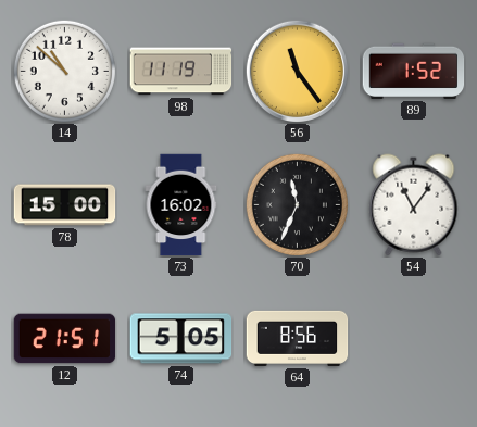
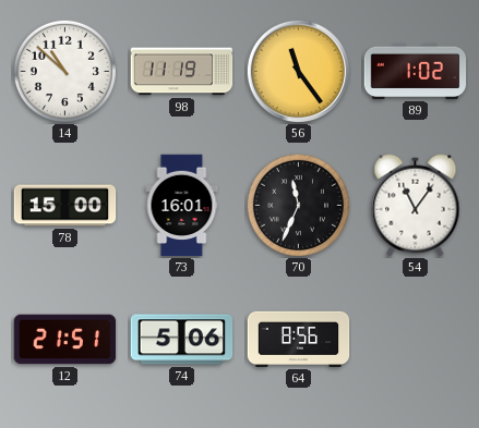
89: 1:52 -> 1:02 (416, 71)
73: 16:02 -> 16:01 (182, 206)
74: 5:05 -> 5:06 (182, 340)
